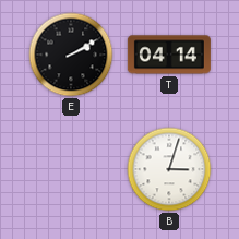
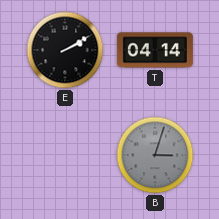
B dial: white -> grey (155, 155)
